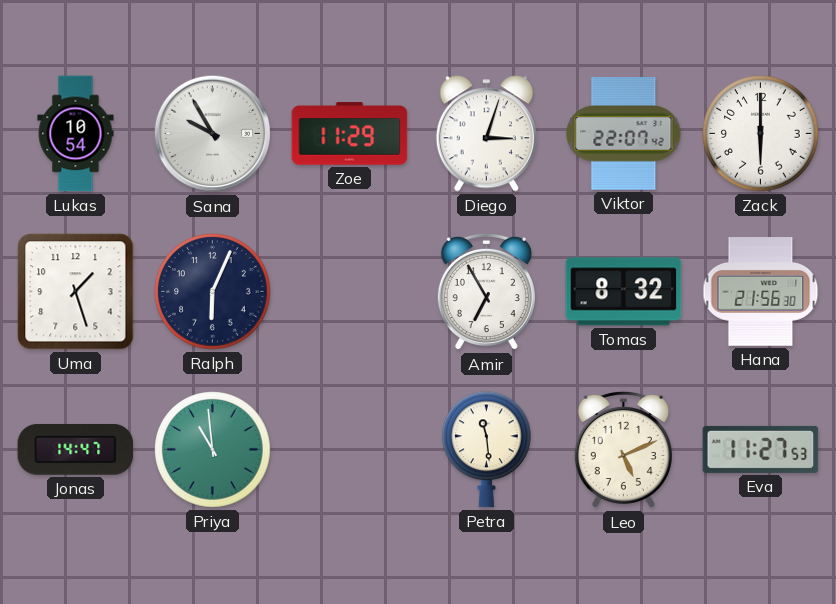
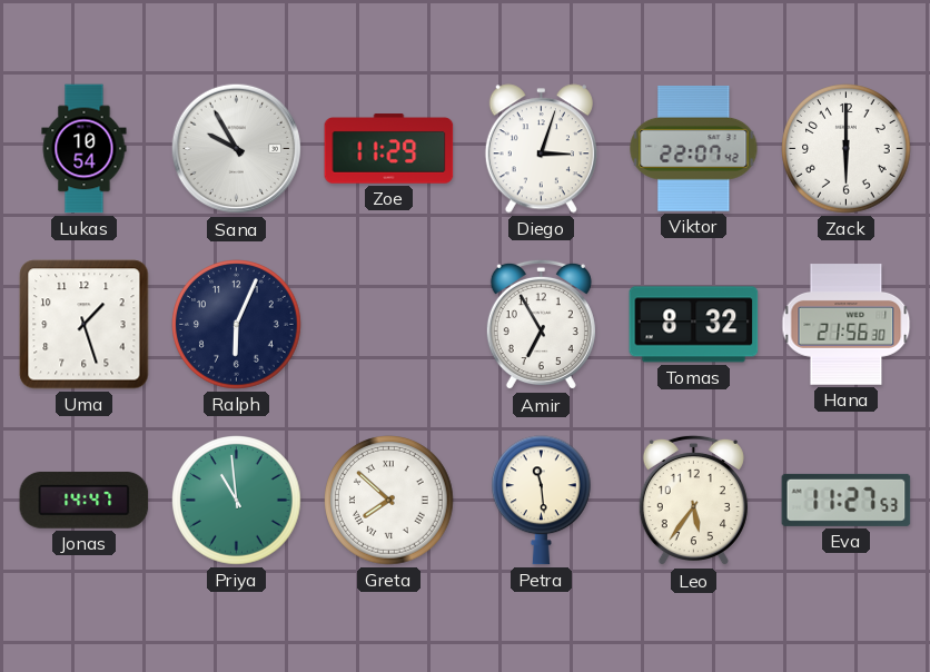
Greta: none -> 7:52 (389, 501)
Leo: 5:11 -> 5:36 (693, 501)
